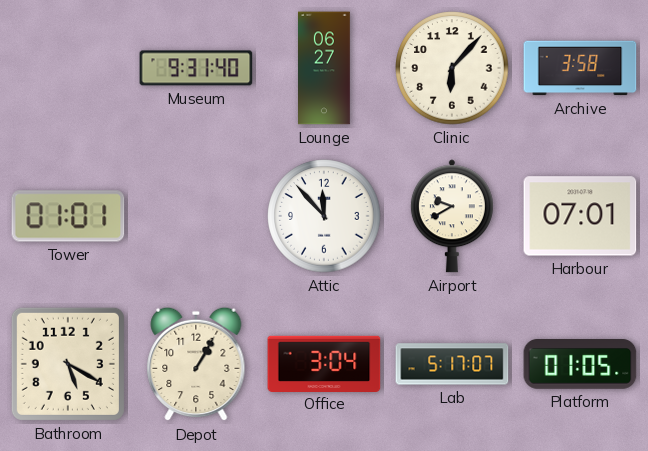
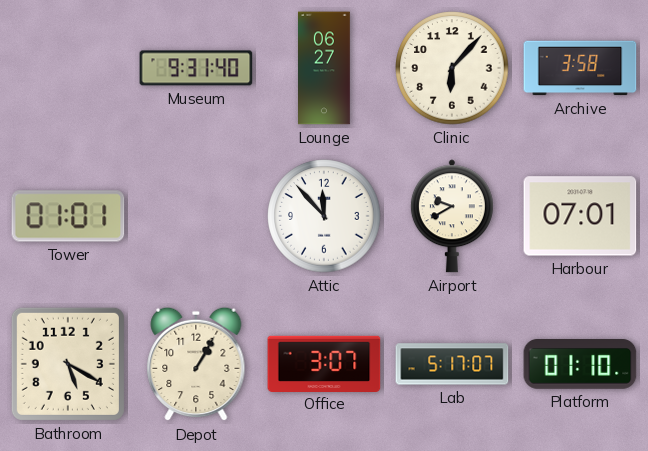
Office: 3:04 -> 3:07 (324, 363)
Platform: 01:05 -> 01:10 (580, 365)
